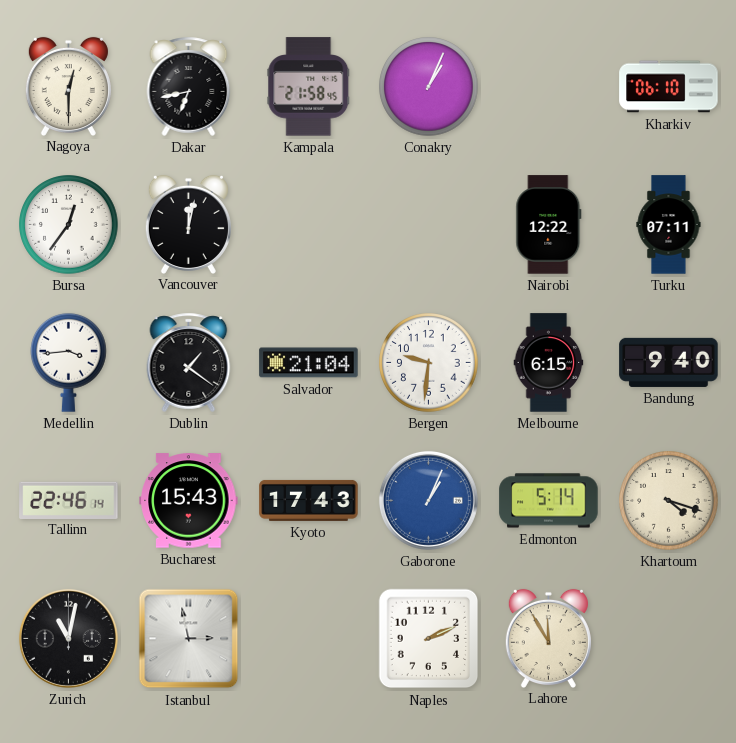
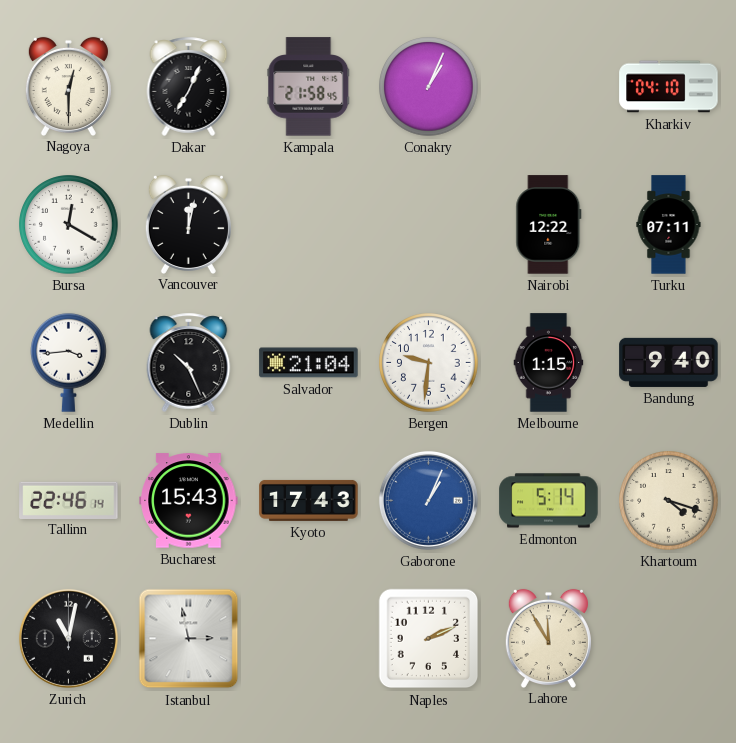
Dakar: 6:43 -> 7:04 (189, 86)
Kharkiv: 06:10 -> 04:10 (669, 87)
Bursa: 12:36 -> 12:20 (69, 225)
Dublin: 1:21 -> 10:26 (189, 362)
Melbourne: 6:15 -> 1:15 (549, 363)
